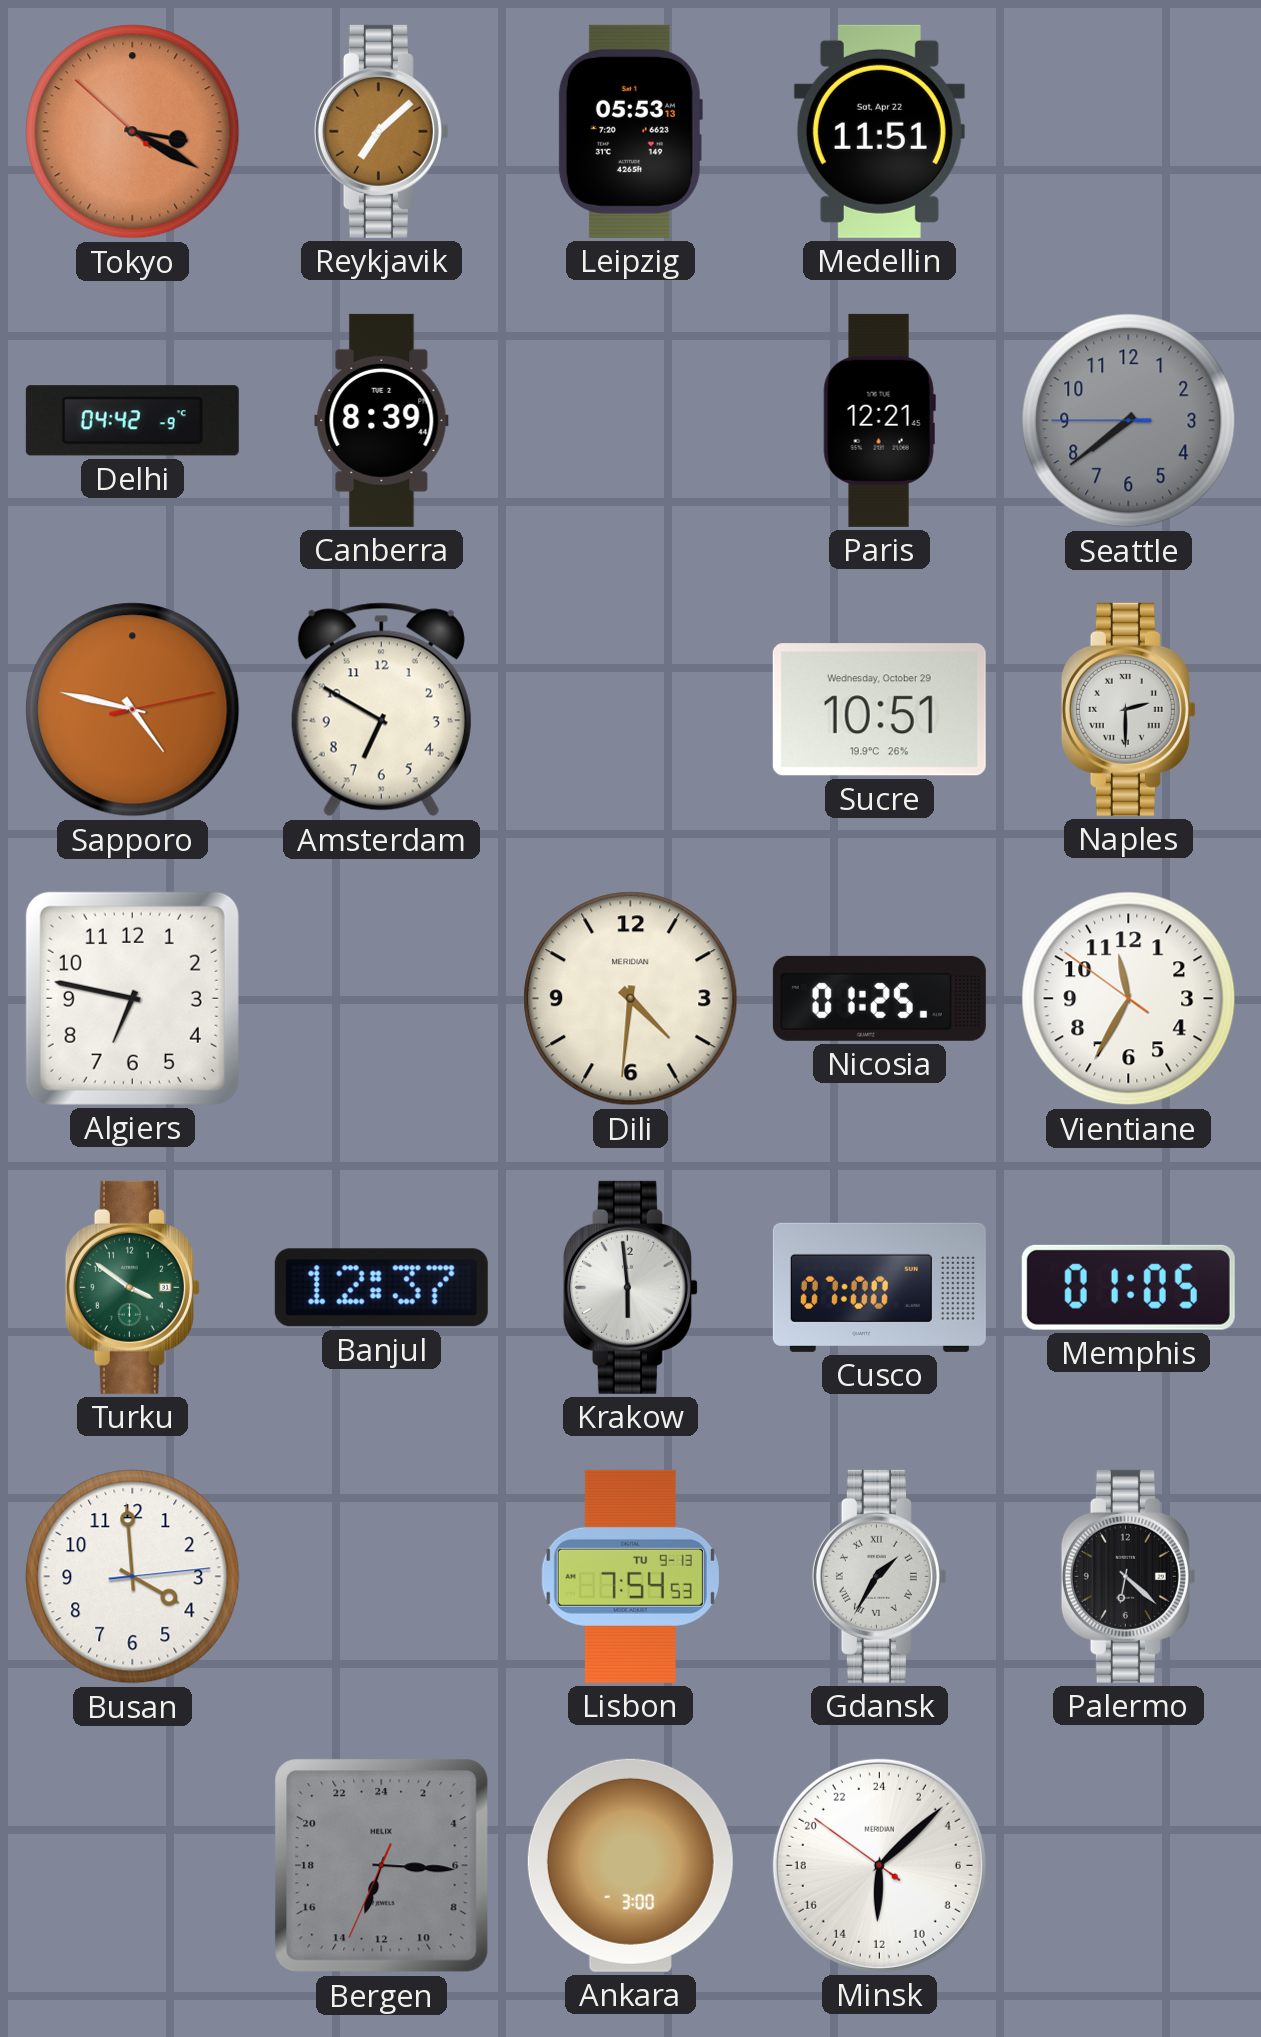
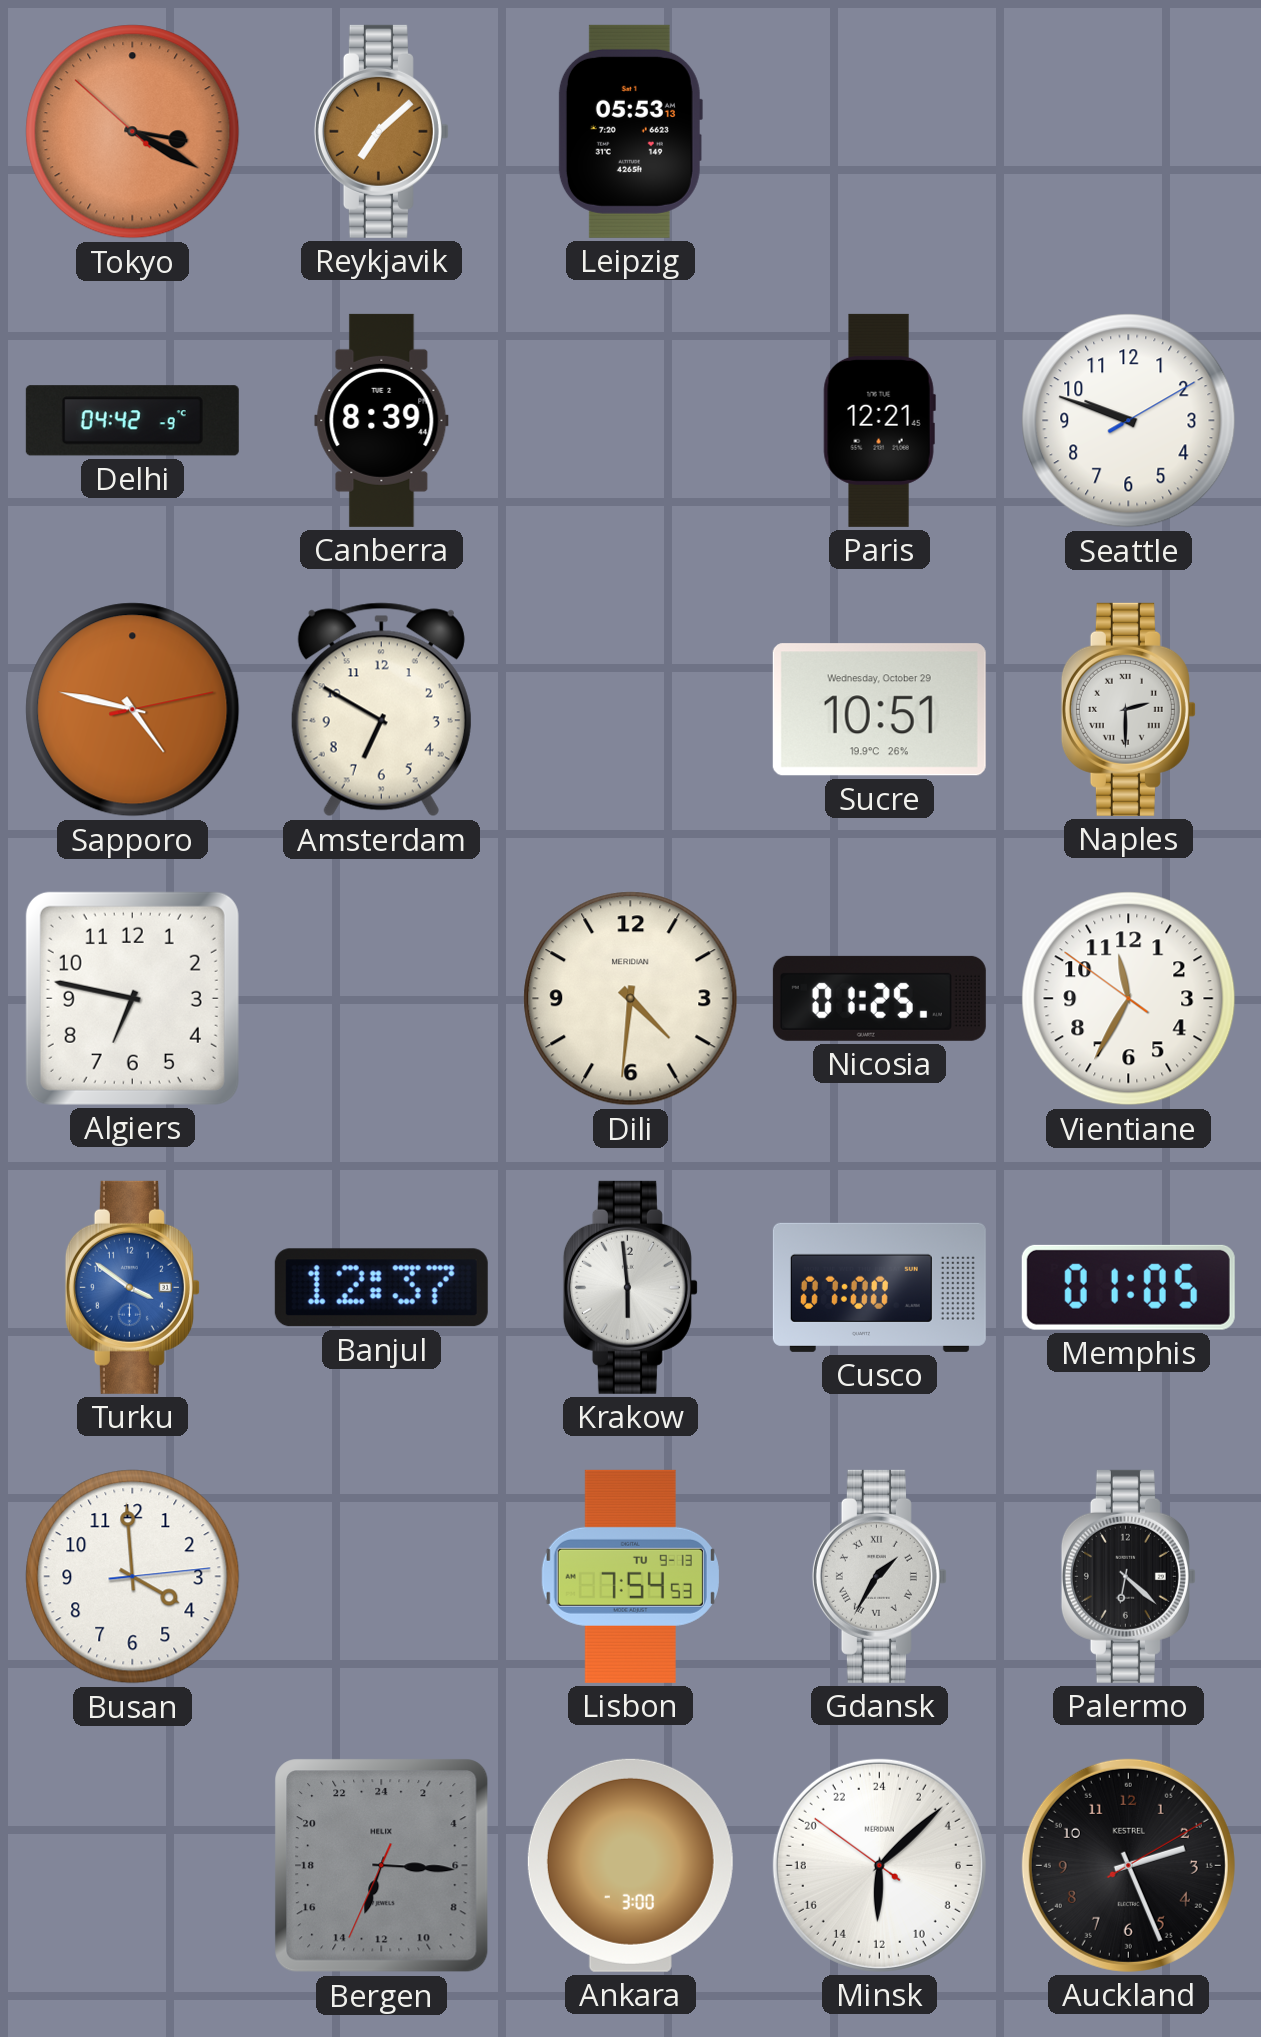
Medellin: 11:51 -> none (879, 131)
Seattle: 7:38 -> 9:48 (1129, 421)
Seattle dial: grey -> white (1129, 421)
Turku dial: green -> blue (132, 1287)
Auckland: none -> 2:26 (1128, 1865)
